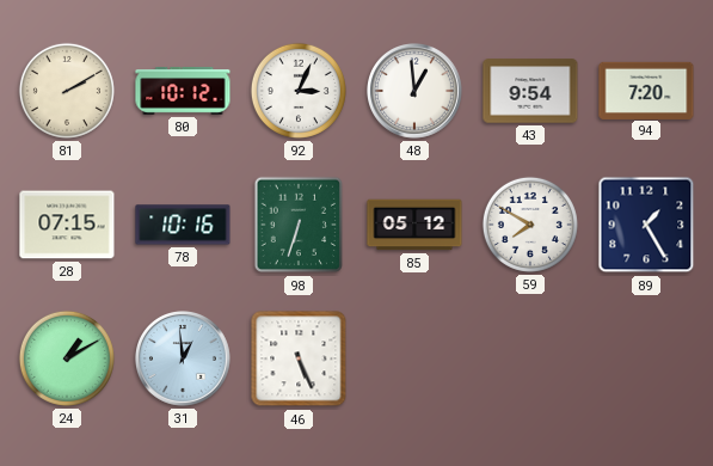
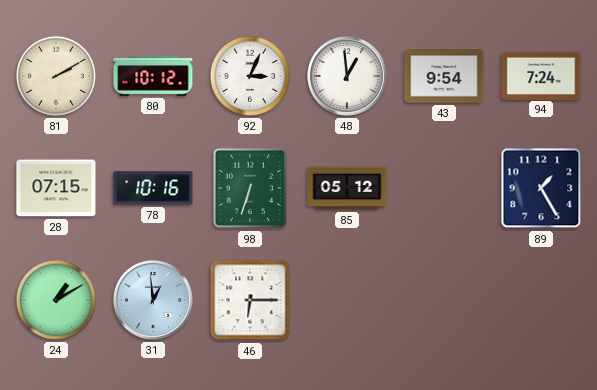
94: 7:20 -> 7:24 (541, 75)
59: 7:50 -> none (530, 225)
46: 5:26 -> 6:15 (250, 300)
